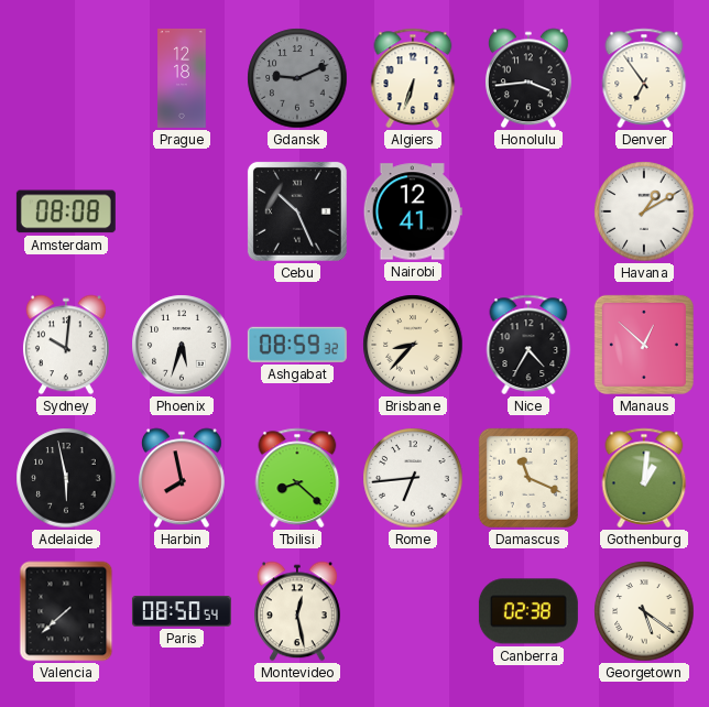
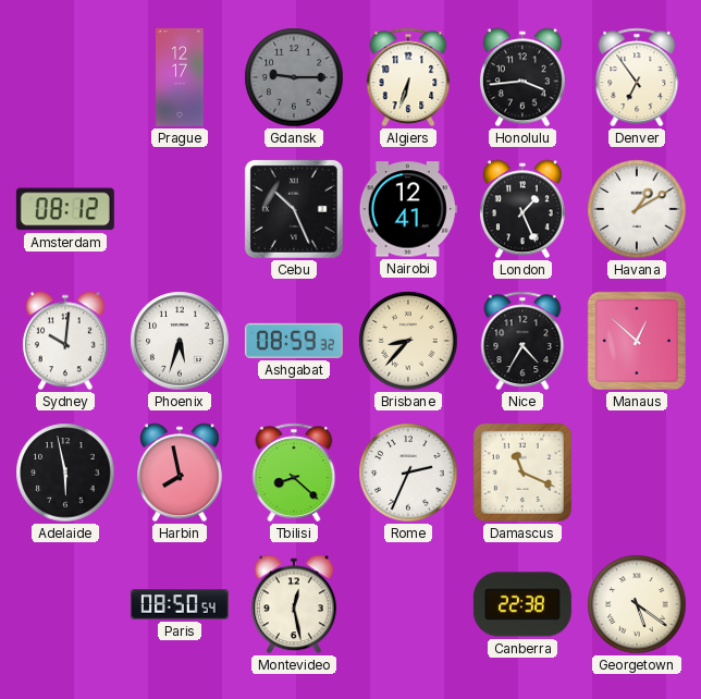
Prague: 12:18 -> 12:17 (180, 77)
Gdansk: 9:11 -> 9:15 (294, 77)
Amsterdam: 08:08 -> 08:12 (65, 209)
London: none -> 1:26 (522, 209)
Rome: 6:44 -> 2:34 (408, 473)
Gothenburg: 1:01 -> none (644, 478)
Valencia: 7:38 -> none (66, 611)
Canberra: 02:38 -> 22:38 (522, 604)
